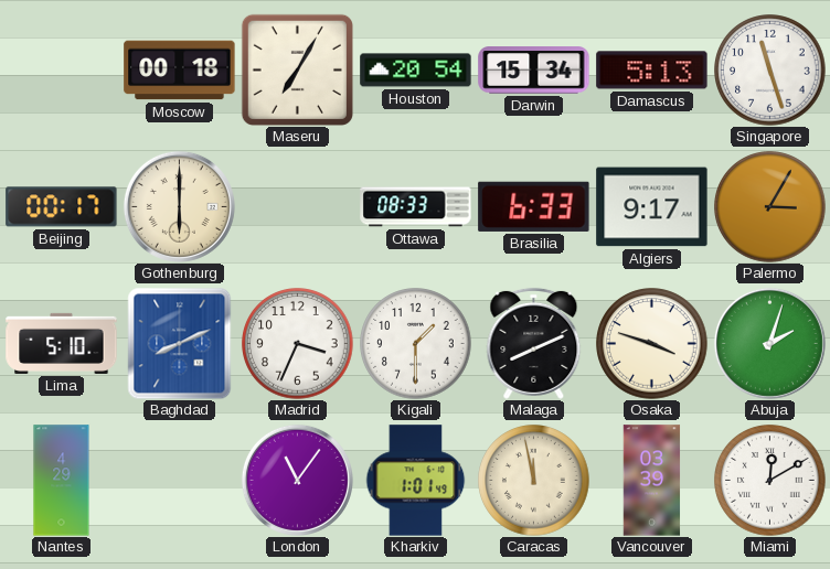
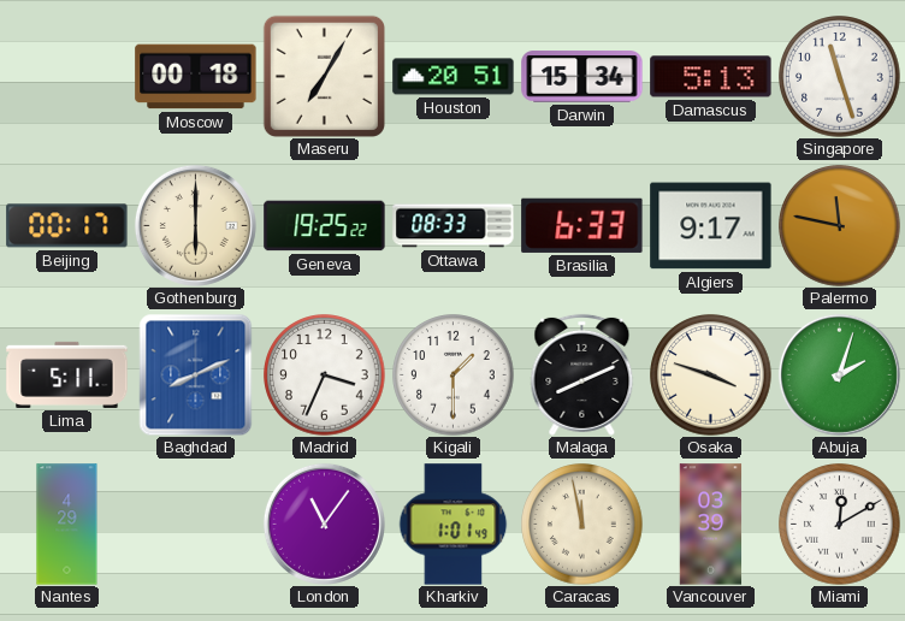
Houston: 20:54 -> 20:51 (454, 77)
Geneva: none -> 19:25 (325, 226)
Palermo: 3:05 -> 11:47 (840, 226)
Lima: 5:10 -> 5:11 (67, 374)
